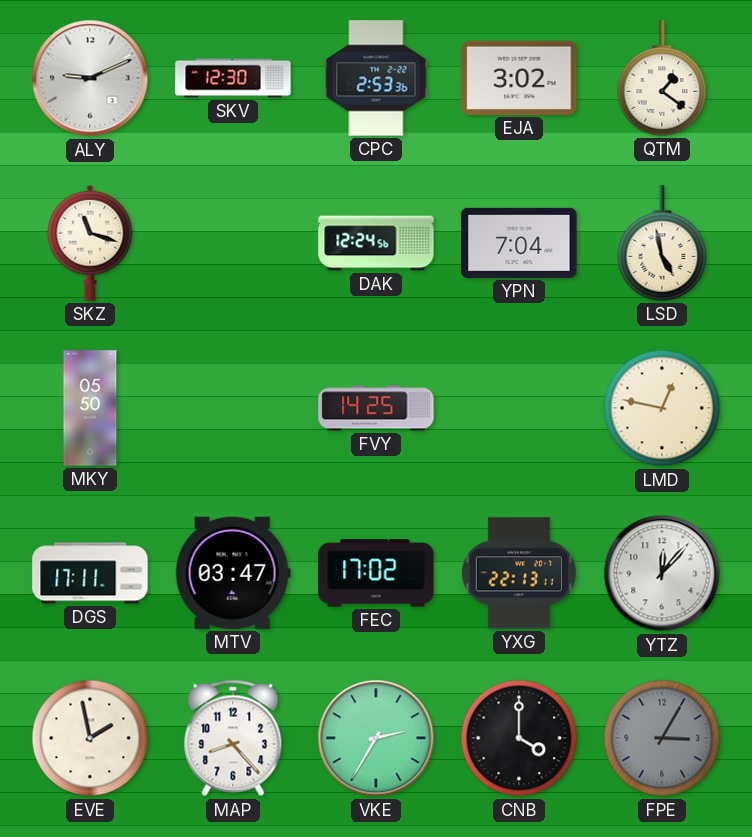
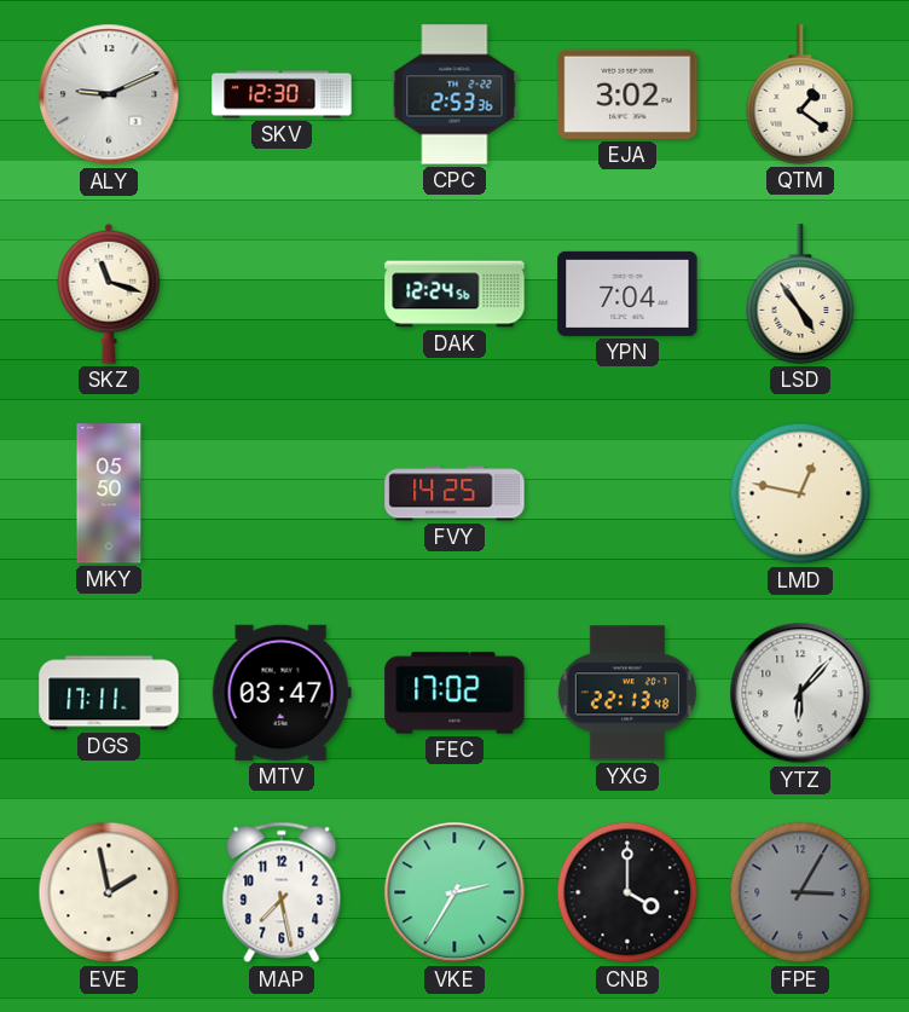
LSD: 4:58 -> 4:54 (800, 294)
YXG: 22:13:11 -> 22:13:48 (627, 693)
YTZ: 12:07 -> 6:07 (800, 693)
MAP: 8:23 -> 7:28 (282, 892)
